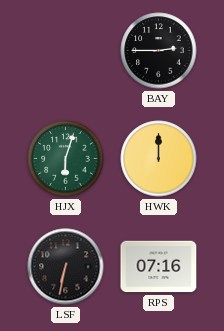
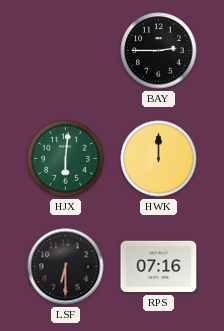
HJX: 6:03 -> 6:01 (66, 159)
LSF: 6:32 -> 6:30 (66, 267)
